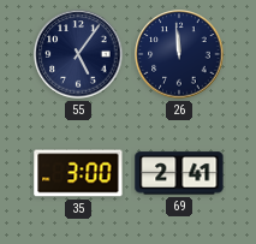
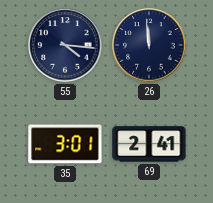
55: 5:06 -> 4:16 (65, 45)
35: 3:00 -> 3:01 (65, 144)
